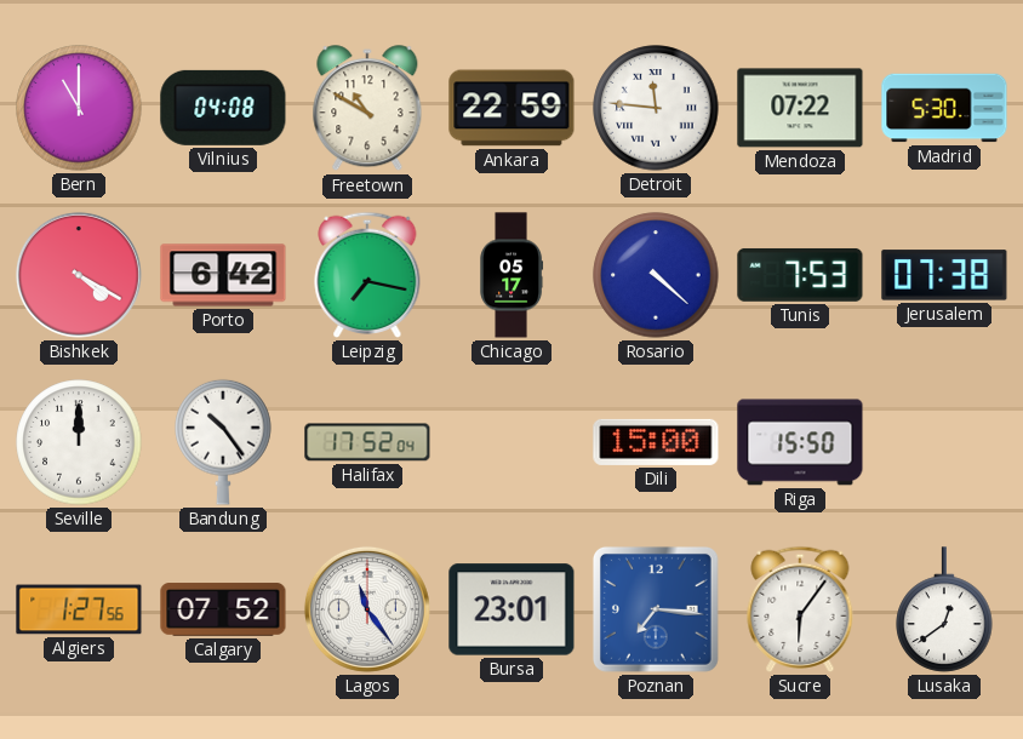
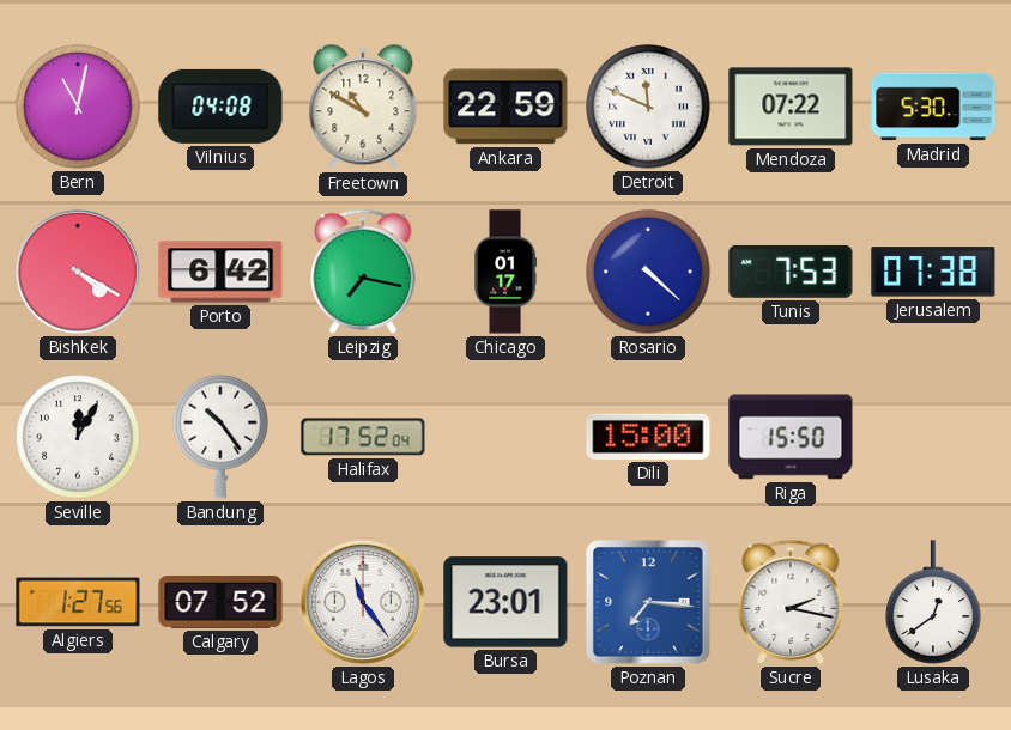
Bern: 11:00 -> 11:02 (78, 107)
Detroit: 11:46 -> 11:49 (648, 107)
Chicago: 05:17 -> 01:17 (505, 272)
Seville: 12:00 -> 12:05 (78, 437)
Sucre: 6:06 -> 2:17 (791, 602)
